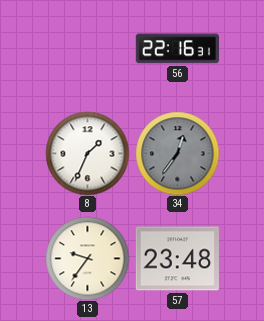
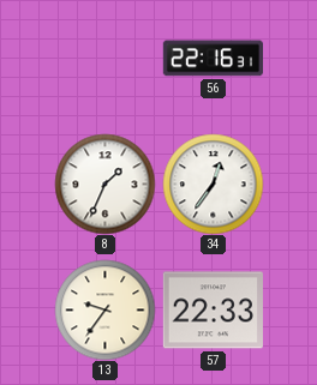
34 dial: grey -> white (213, 184)
57: 23:48 -> 22:33 (213, 311)
